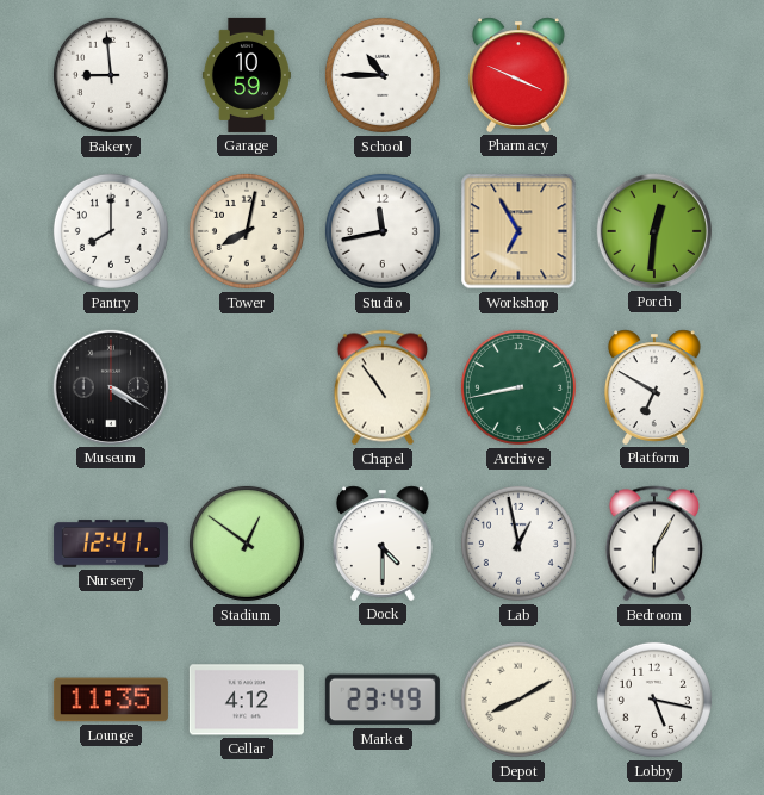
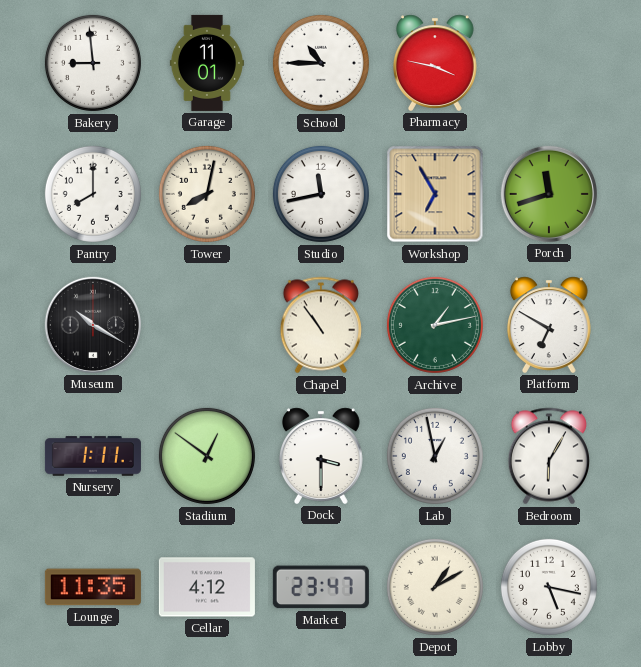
Garage: 10:59 -> 11:01 (207, 63)
Pharmacy: 3:49 -> 3:47 (435, 63)
Porch: 12:31 -> 11:42 (549, 194)
Museum: 4:20 -> 10:20 (93, 325)
Archive: 8:43 -> 1:13 (435, 325)
Nursery: 12:41 -> 1:11 (93, 456)
Dock: 4:30 -> 3:30 (321, 456)
Market: 23:49 -> 23:47 (321, 587)
Depot: 8:10 -> 1:10 (435, 587)
